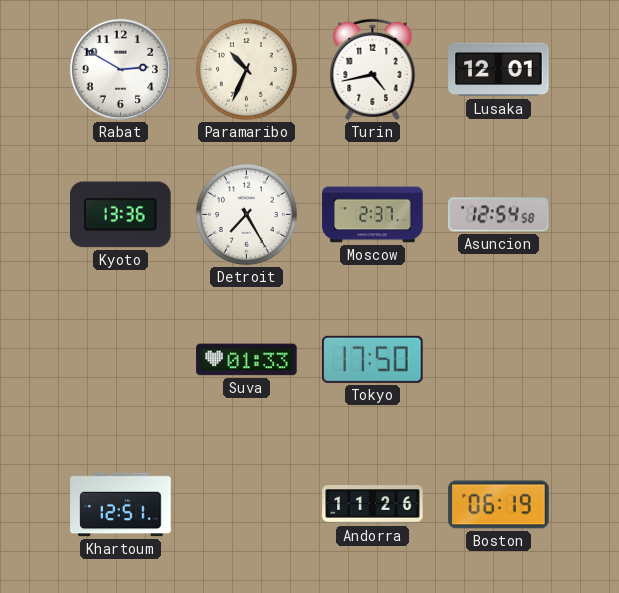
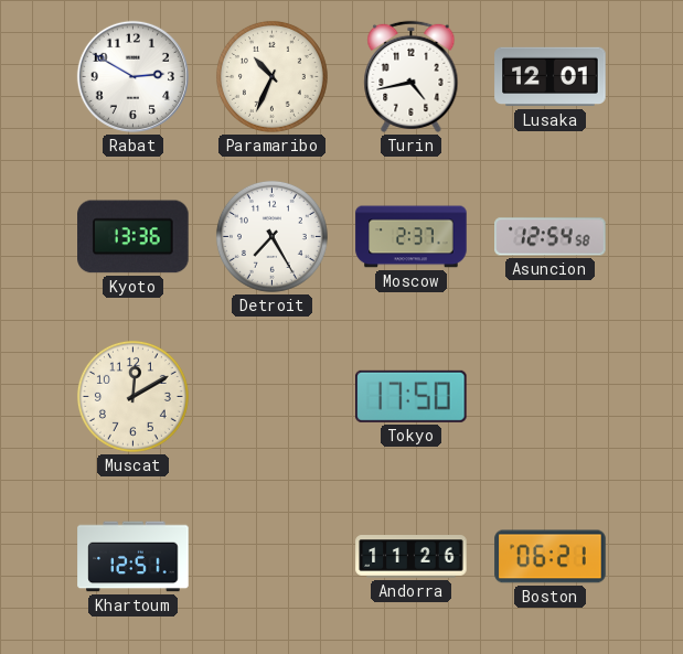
Muscat: none -> 12:10 (132, 396)
Suva: 01:33 -> none (247, 360)
Boston: 06:19 -> 06:21 (551, 557)
